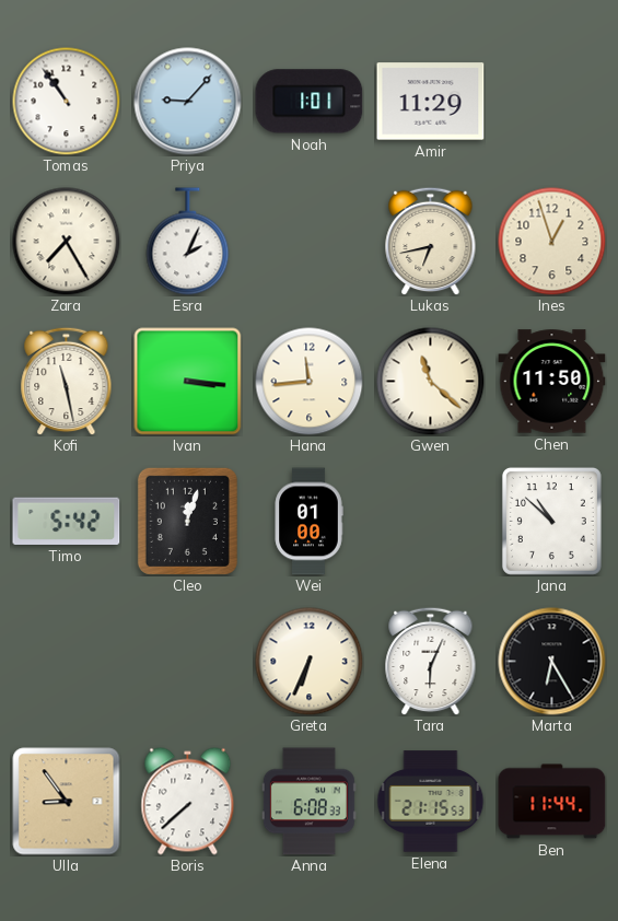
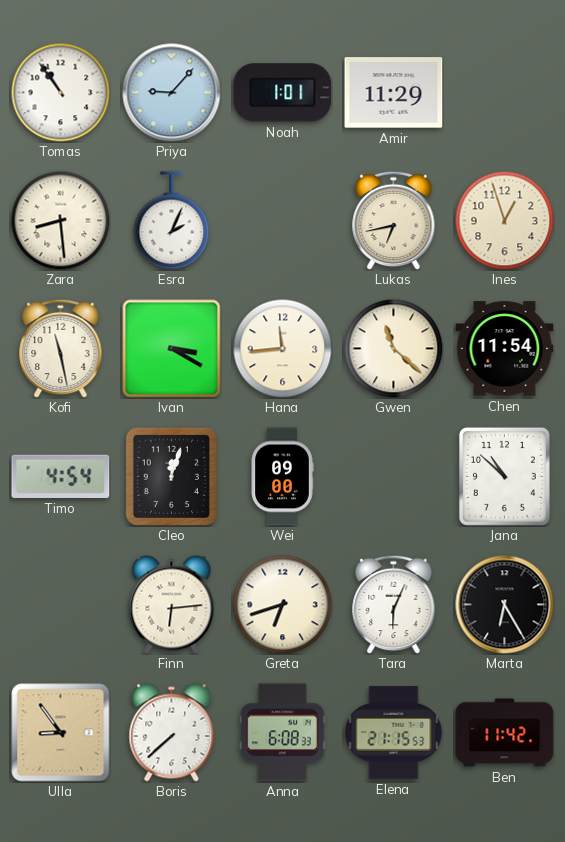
Zara: 7:25 -> 8:29 (61, 221)
Ivan: 3:16 -> 3:20 (172, 349)
Chen: 11:50 -> 11:54 (505, 349)
Timo: 5:42 -> 4:54 (61, 476)
Wei: 01:00 -> 09:00 (282, 477)
Finn: none -> 6:14 (172, 605)
Greta: 6:34 -> 6:42 (283, 605)
Ben: 11:44 -> 11:42 (505, 733)
